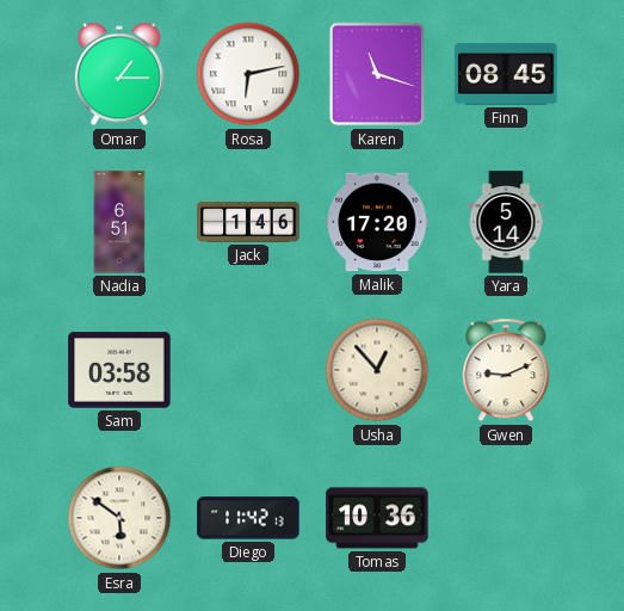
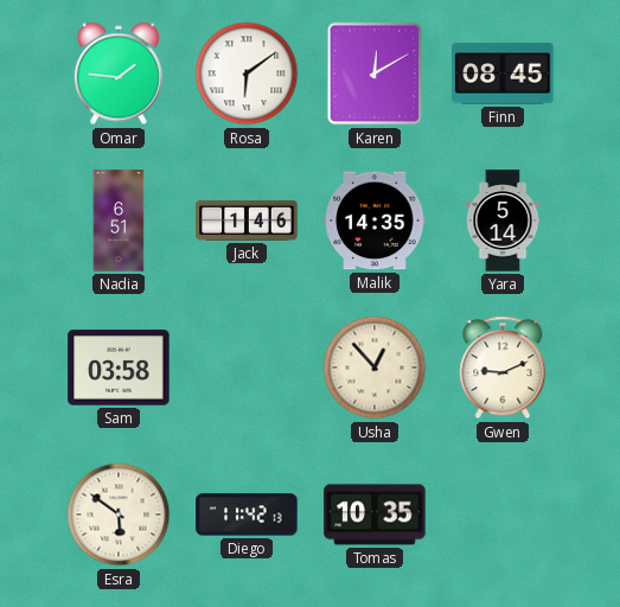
Omar: 1:15 -> 1:46 (119, 74)
Rosa: 6:13 -> 6:09 (247, 74)
Karen: 11:18 -> 12:10 (375, 74)
Malik: 17:20 -> 14:35 (375, 221)
Tomas: 10:36 -> 10:35 (375, 515)
